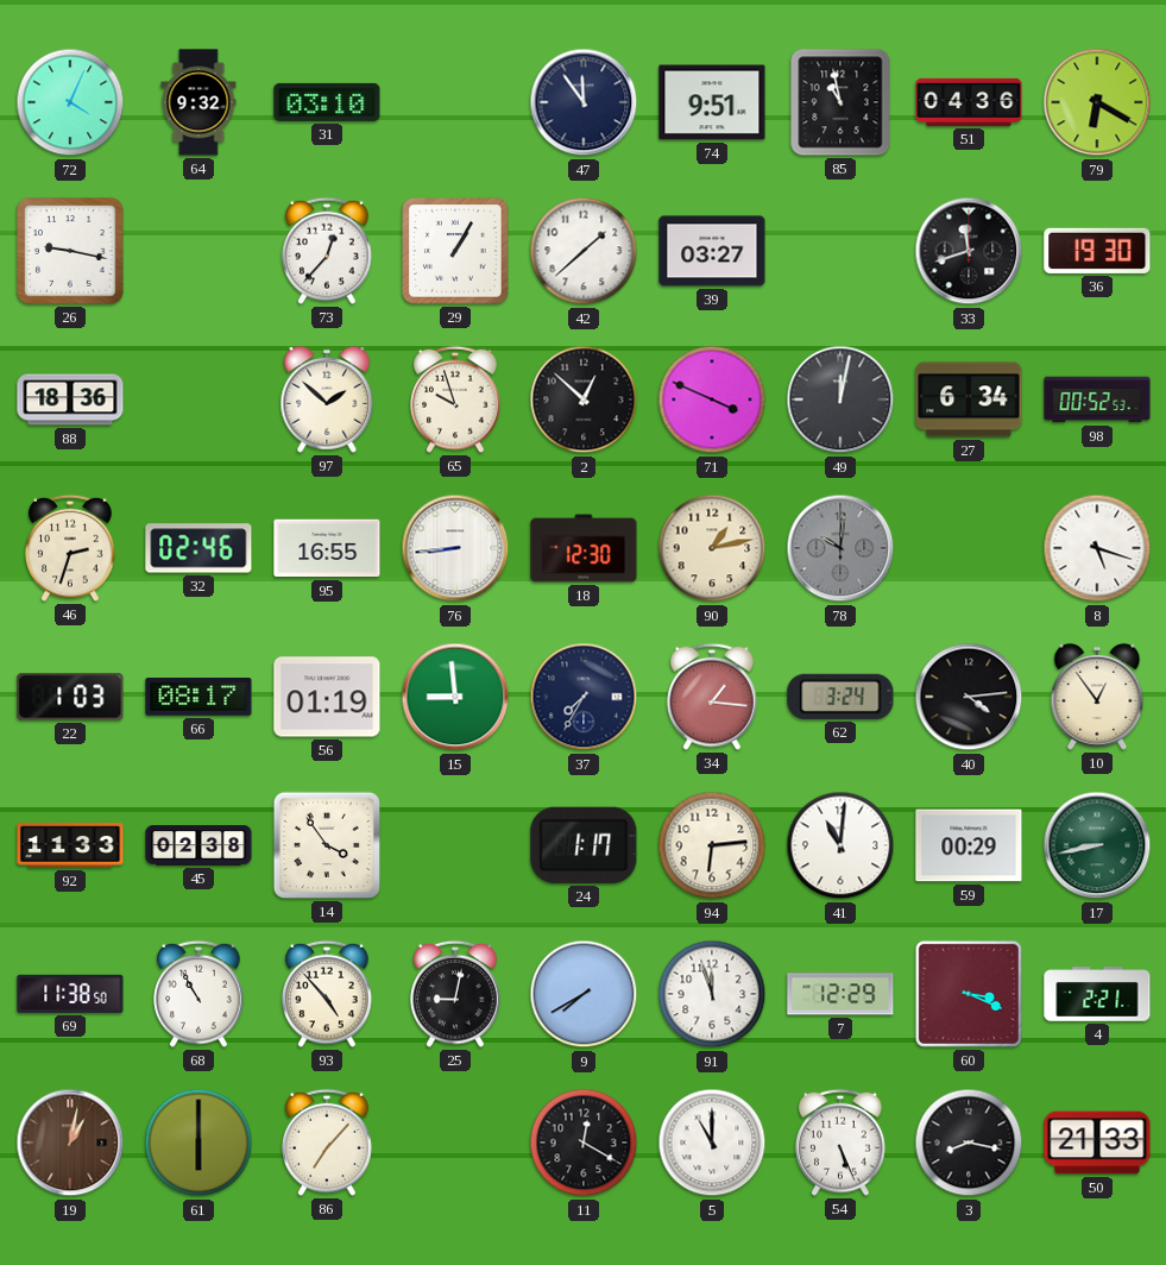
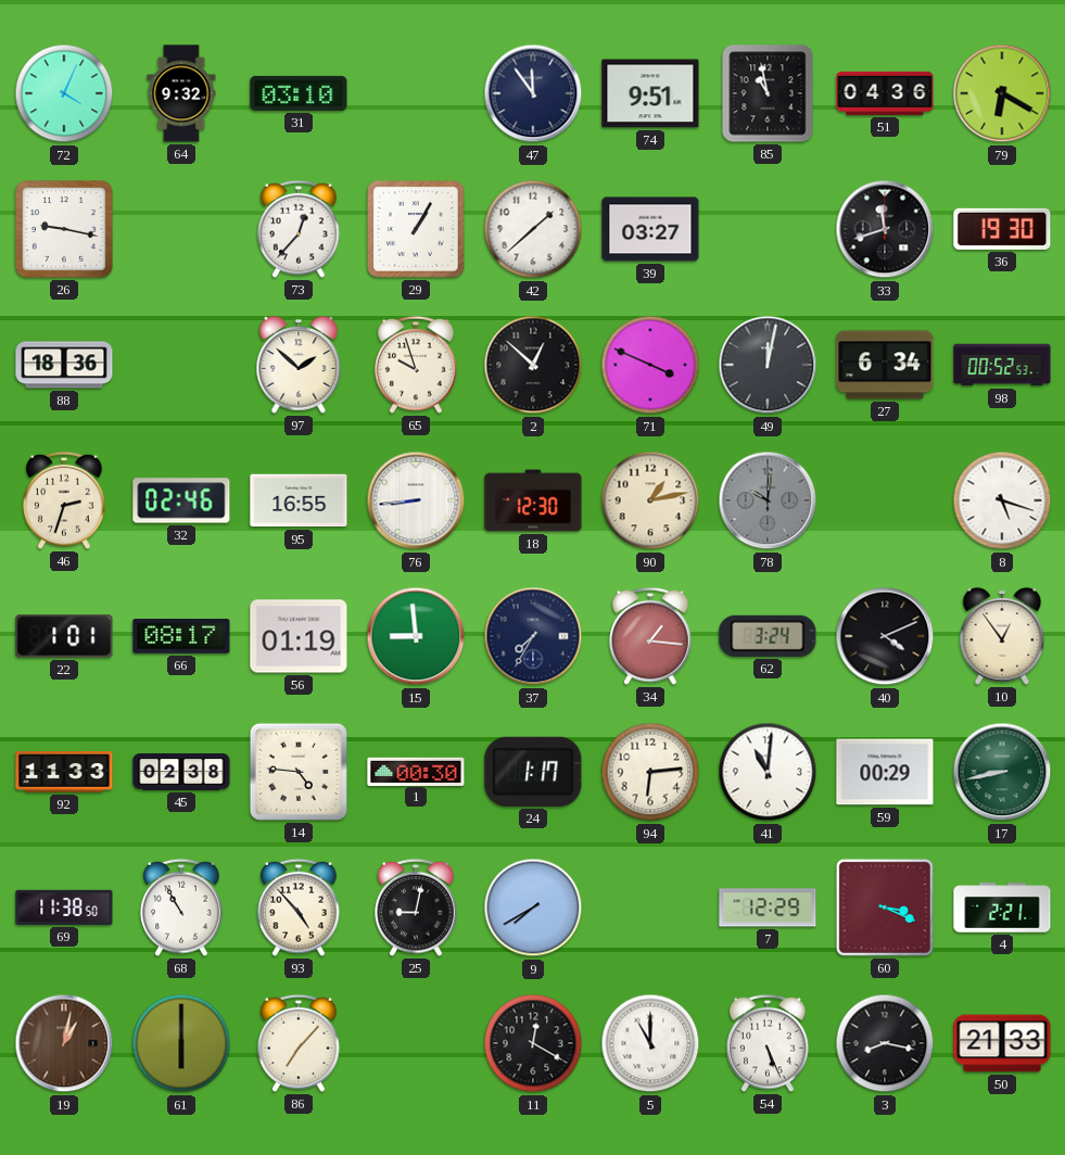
22: 1:03 -> 1:01 (64, 636)
40: 4:14 -> 4:11 (885, 636)
14: 3:54 -> 4:46 (299, 772)
1: none -> 00:30 (416, 771)
91: 11:57 -> none (712, 994)
